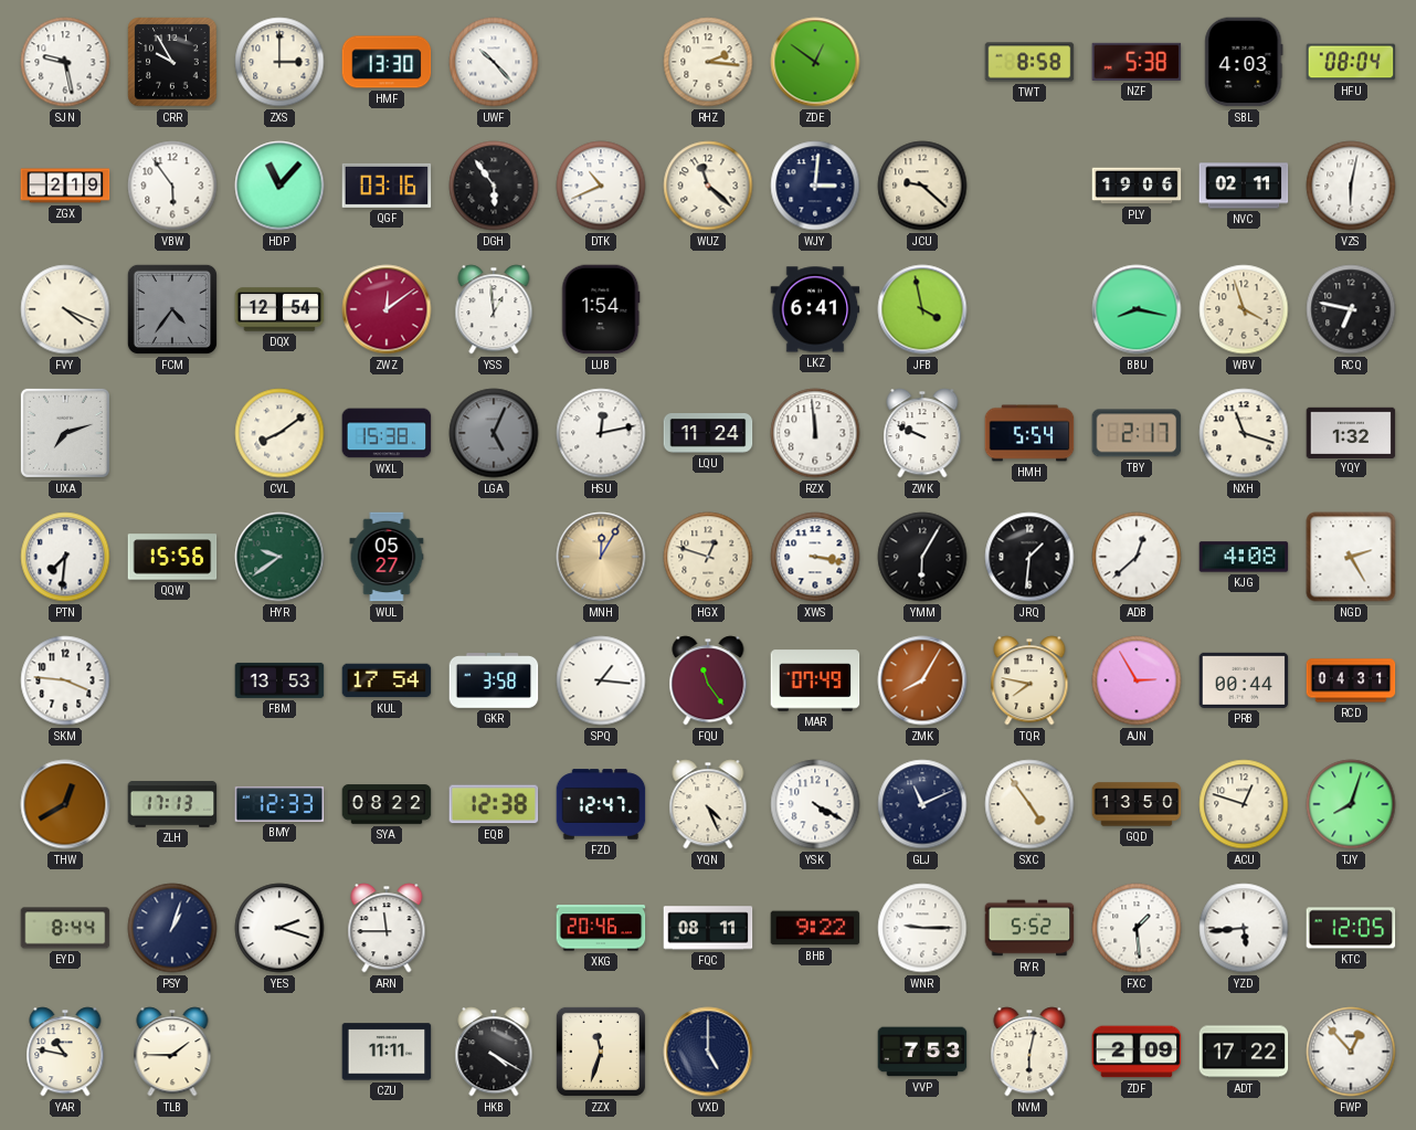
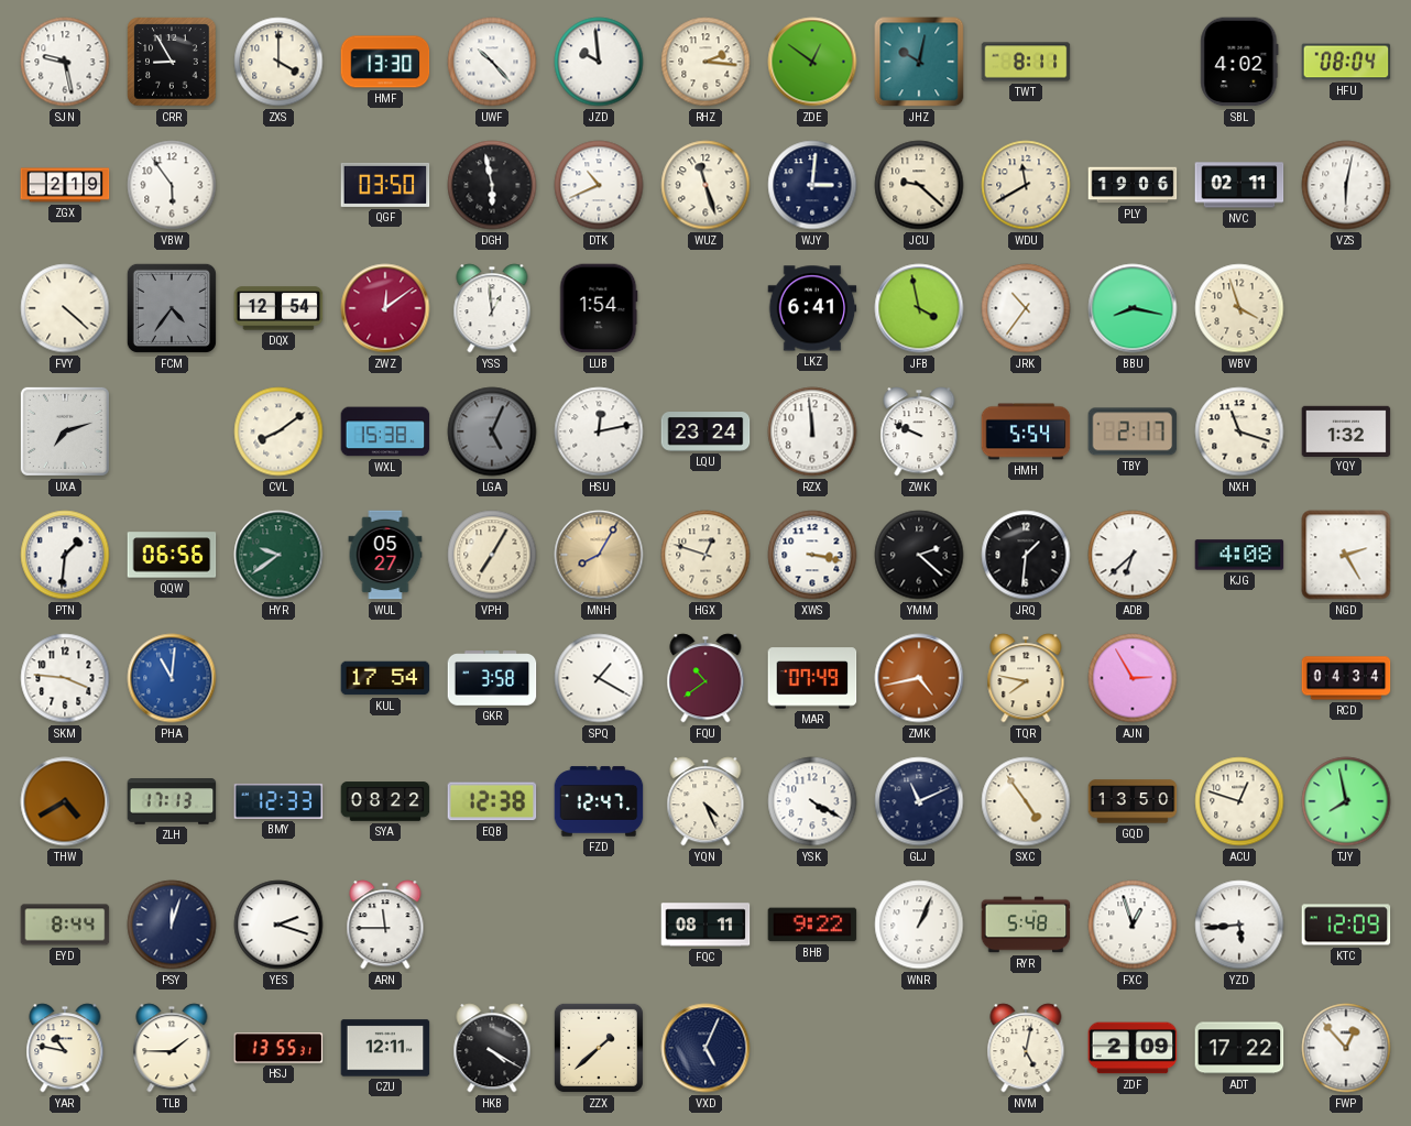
CRR: 9:55 -> 8:55 (172, 62)
ZXS: 3:00 -> 4:00 (278, 62)
JZD: none -> 9:59 (599, 62)
JHZ: none -> 10:02 (919, 62)
TWT: 8:58 -> 8:11 (1026, 62)
NZF: 5:38 -> none (1137, 62)
SBL: 4:03 -> 4:02 (1239, 62)
HDP: 11:07 -> none (279, 186)
QGF: 03:16 -> 03:50 (385, 185)
DGH: 5:54 -> 5:58 (492, 185)
WUZ: 11:22 -> 11:27 (705, 185)
WDU: none -> 11:40 (1026, 185)
FVY: 4:19 -> 4:22 (65, 308)
JRK: none -> 10:36 (1026, 308)
RCQ: 6:47 -> none (1351, 309)
LQU: 11:24 -> 23:24 (705, 431)
PTN: 7:31 -> 1:31 (65, 555)
QQW: 15:56 -> 06:56 (172, 555)
VPH: none -> 7:05 (492, 555)
MNH: 12:05 -> 8:05 (599, 555)
YMM: 6:05 -> 2:22 (919, 555)
ADB: 12:38 -> 6:38 (1133, 555)
PHA: none -> 11:01 (172, 678)
FBM: 13:53 -> none (279, 680)
SPQ: 1:16 -> 1:20 (599, 678)
FQU: 11:24 -> 10:39 (705, 678)
ZMK: 8:05 -> 4:43 (919, 678)
PRB: 00:44 -> none (1244, 680)
RCD: 04:31 -> 04:34 (1346, 678)
THW: 12:40 -> 4:40 (65, 801)
TJY: 8:03 -> 7:58 (1346, 801)
PSY: 1:03 -> 12:03 (172, 925)
XKG: 20:46 -> none (601, 928)
WNR: 9:15 -> 1:04 (919, 925)
RYR: 5:52 -> 5:48 (1026, 925)
FXC: 1:29 -> 12:57 (1133, 925)
KTC: 12:05 -> 12:09 (1346, 925)
HSJ: none -> 13:55 (278, 1048)
CZU: 11:11 -> 12:11 (385, 1048)
ZZX: 11:33 -> 1:38 (599, 1048)
VXD: 5:00 -> 5:04 (705, 1048)
VVP: 7:53 -> none (922, 1052)
NVM: 6:02 -> 5:02 (1026, 1048)
